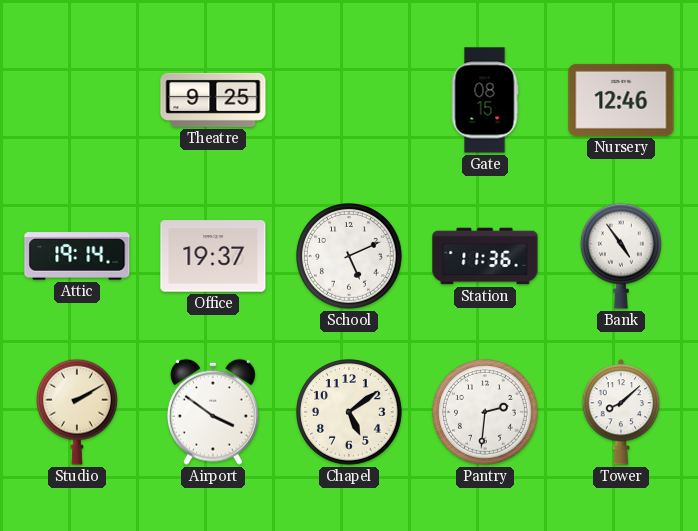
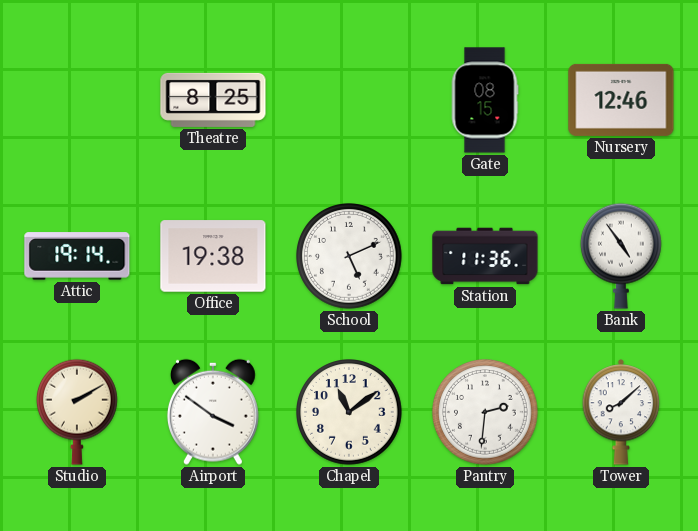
Theatre: 9:25 -> 8:25 (213, 100)
Office: 19:37 -> 19:38 (213, 256)
Chapel: 5:09 -> 11:09 (350, 413)
